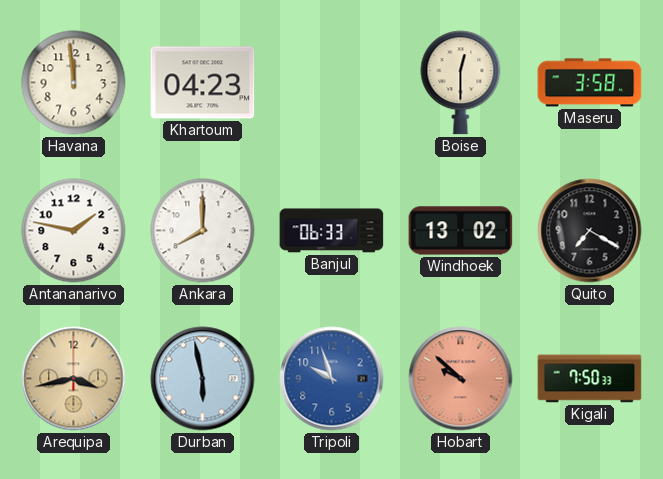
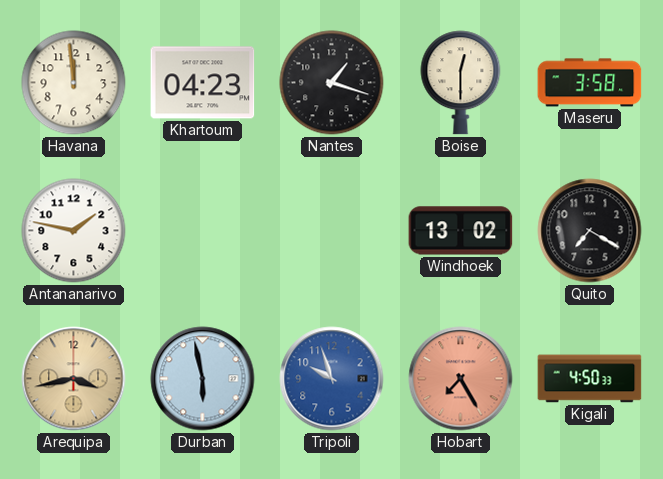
Nantes: none -> 1:18 (332, 83)
Ankara: 8:00 -> none (203, 231)
Banjul: 06:33 -> none (332, 231)
Hobart: 9:52 -> 7:25 (461, 379)
Kigali: 7:50 -> 4:50 (590, 379)
